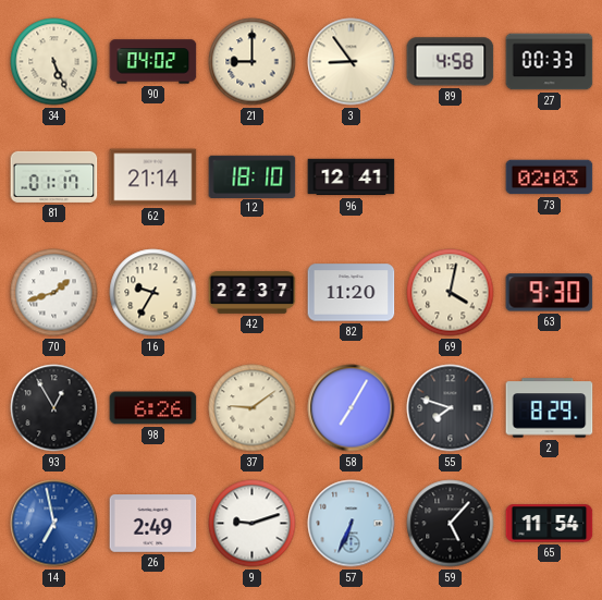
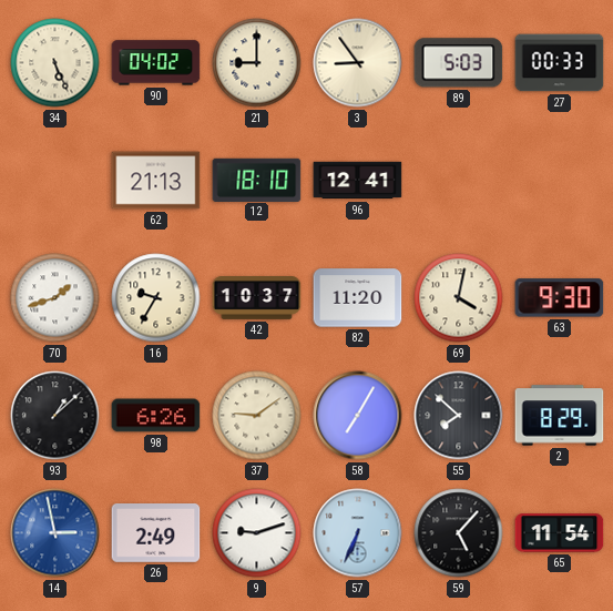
89: 4:58 -> 5:03 (459, 63)
81: 01:17 -> none (54, 176)
62: 21:14 -> 21:13 (156, 181)
73: 02:03 -> none (550, 177)
42: 22:37 -> 10:37 (257, 298)
93: 12:55 -> 1:08 (55, 416)
55: 7:48 -> 7:52 (459, 416)
14: 6:58 -> 2:58 (55, 533)
